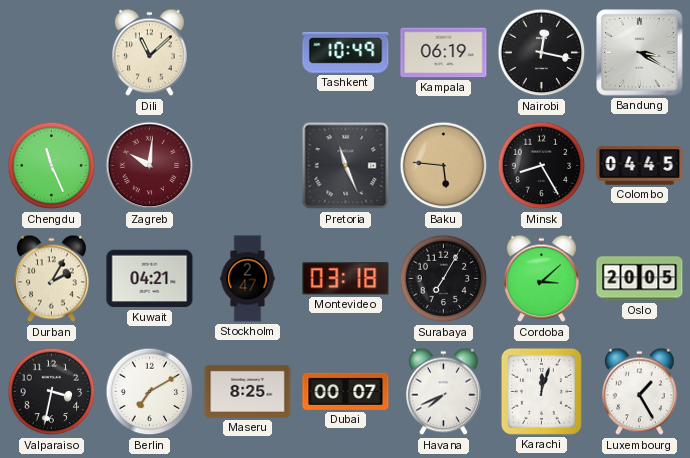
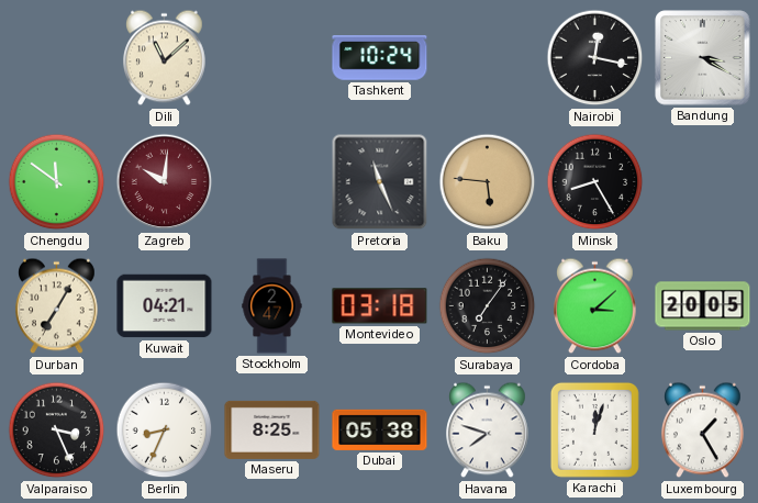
Tashkent: 10:49 -> 10:24 (380, 58)
Kampala: 06:19 -> none (444, 53)
Chengdu: 11:26 -> 11:51 (57, 182)
Colombo: 04:45 -> none (640, 166)
Durban: 2:05 -> 7:05 (57, 306)
Surabaya: 7:05 -> 7:06 (488, 306)
Valparaiso: 3:32 -> 3:26 (57, 431)
Berlin: 7:10 -> 8:34 (165, 431)
Dubai: 00:07 -> 05:38 (380, 429)
Havana: 7:41 -> 7:48 (488, 431)
